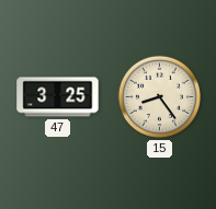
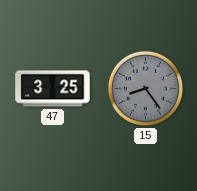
15 dial: cream -> grey (145, 88)
